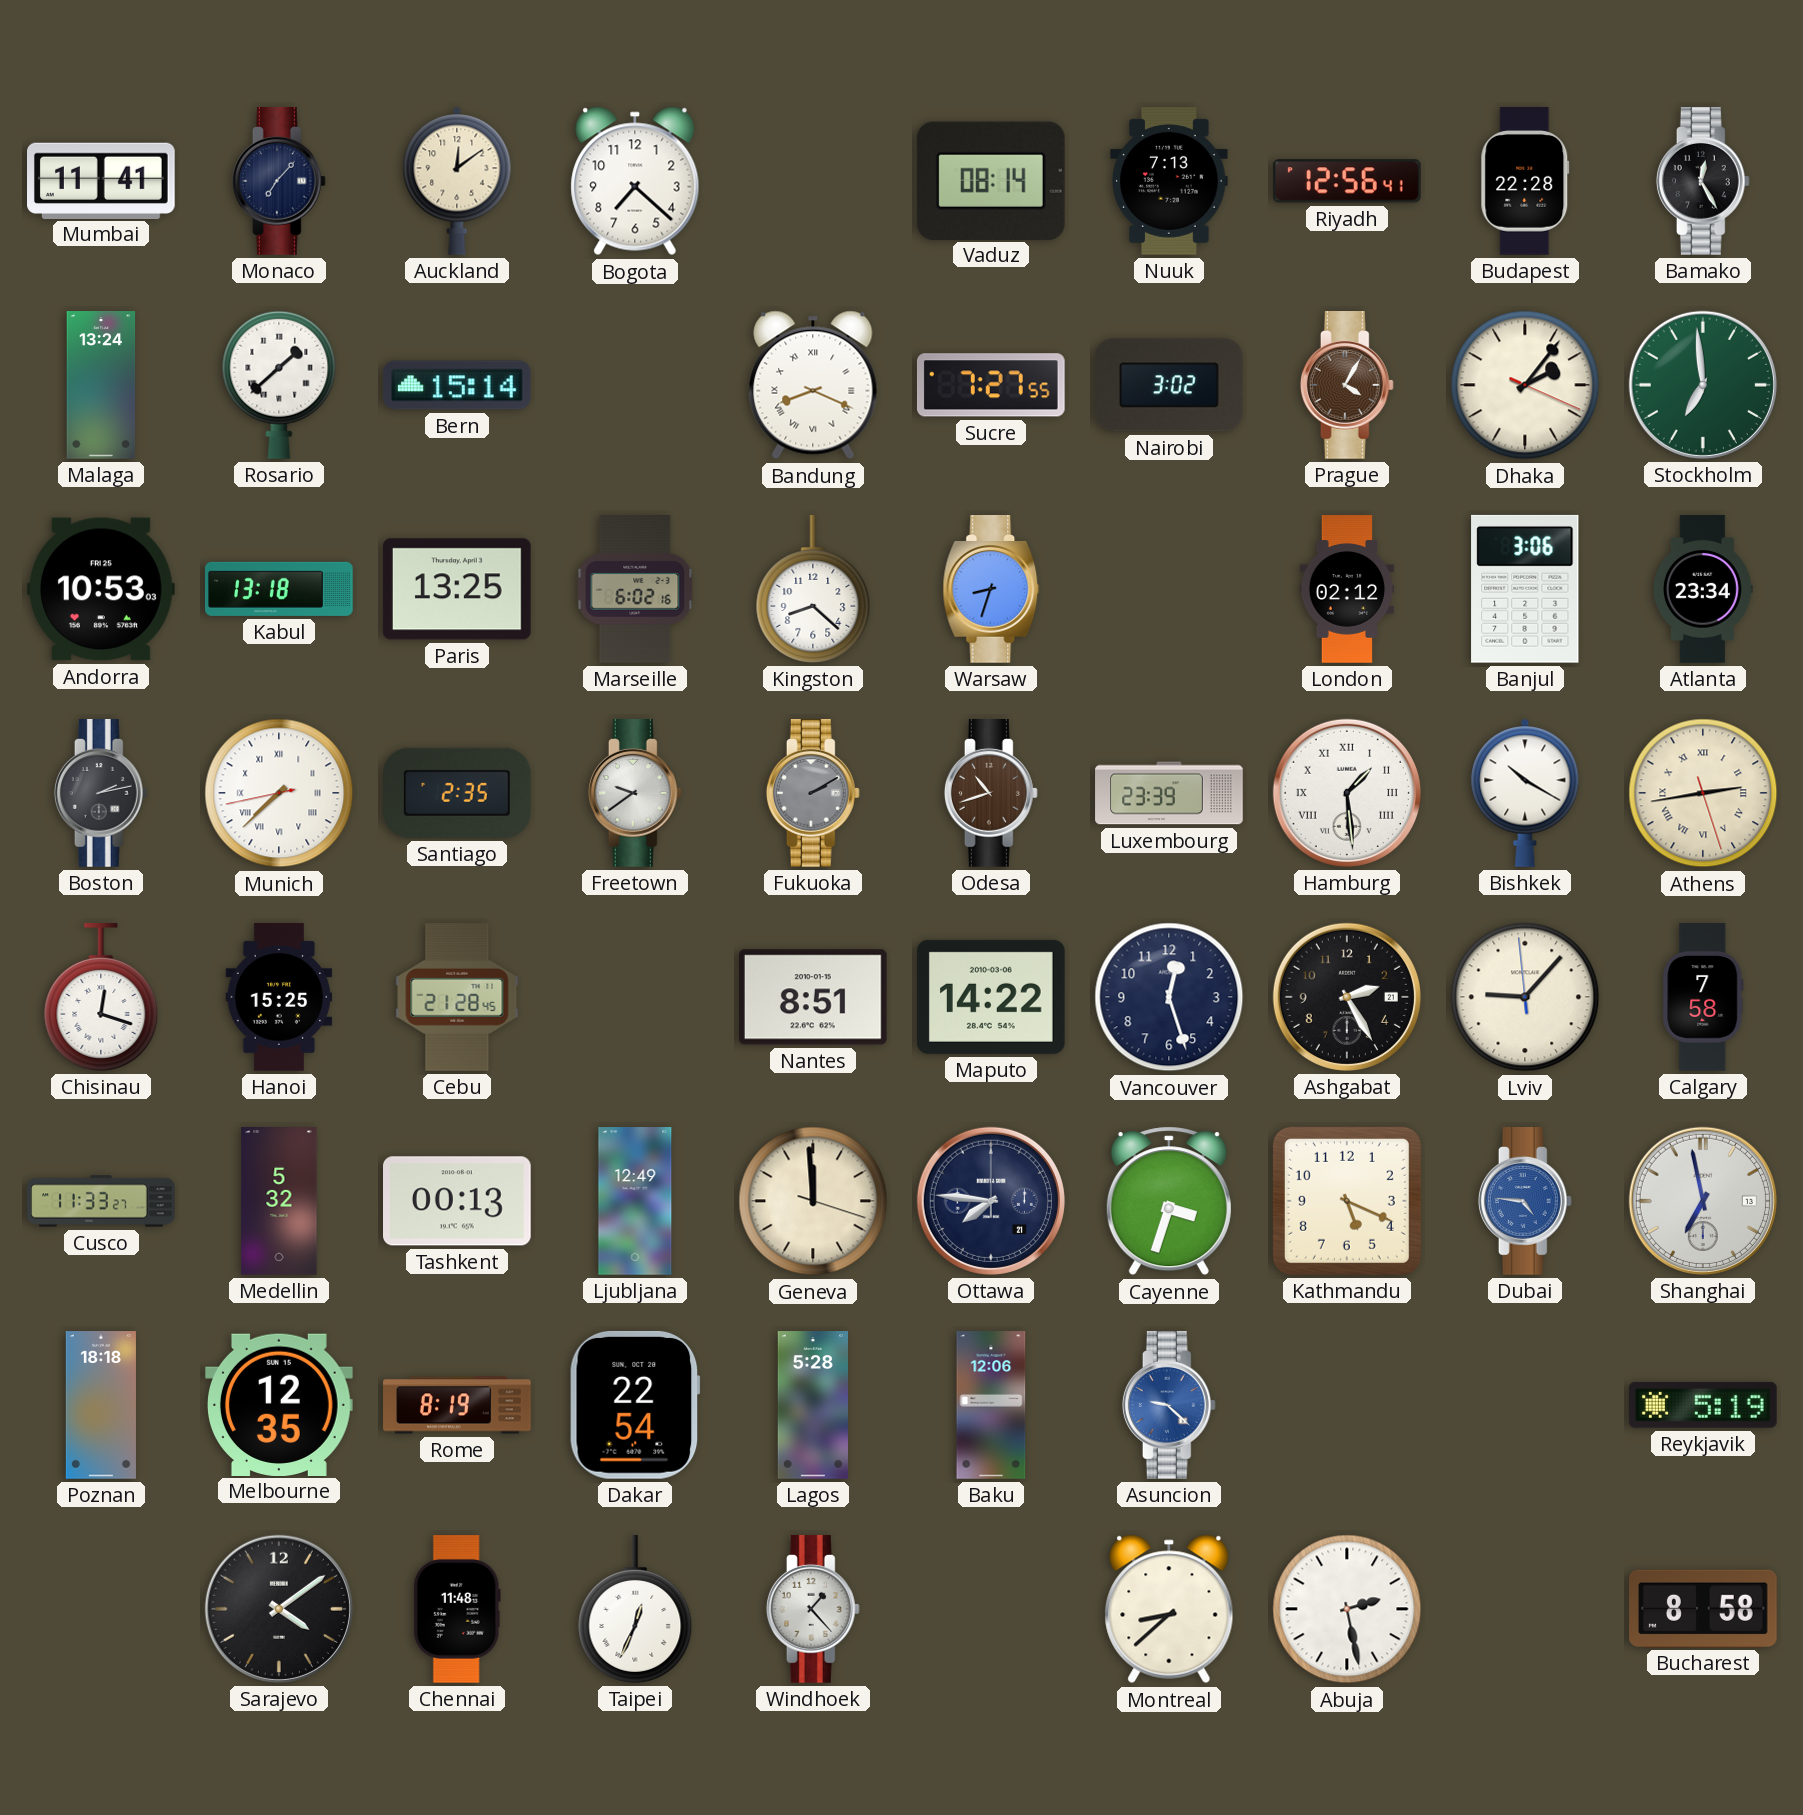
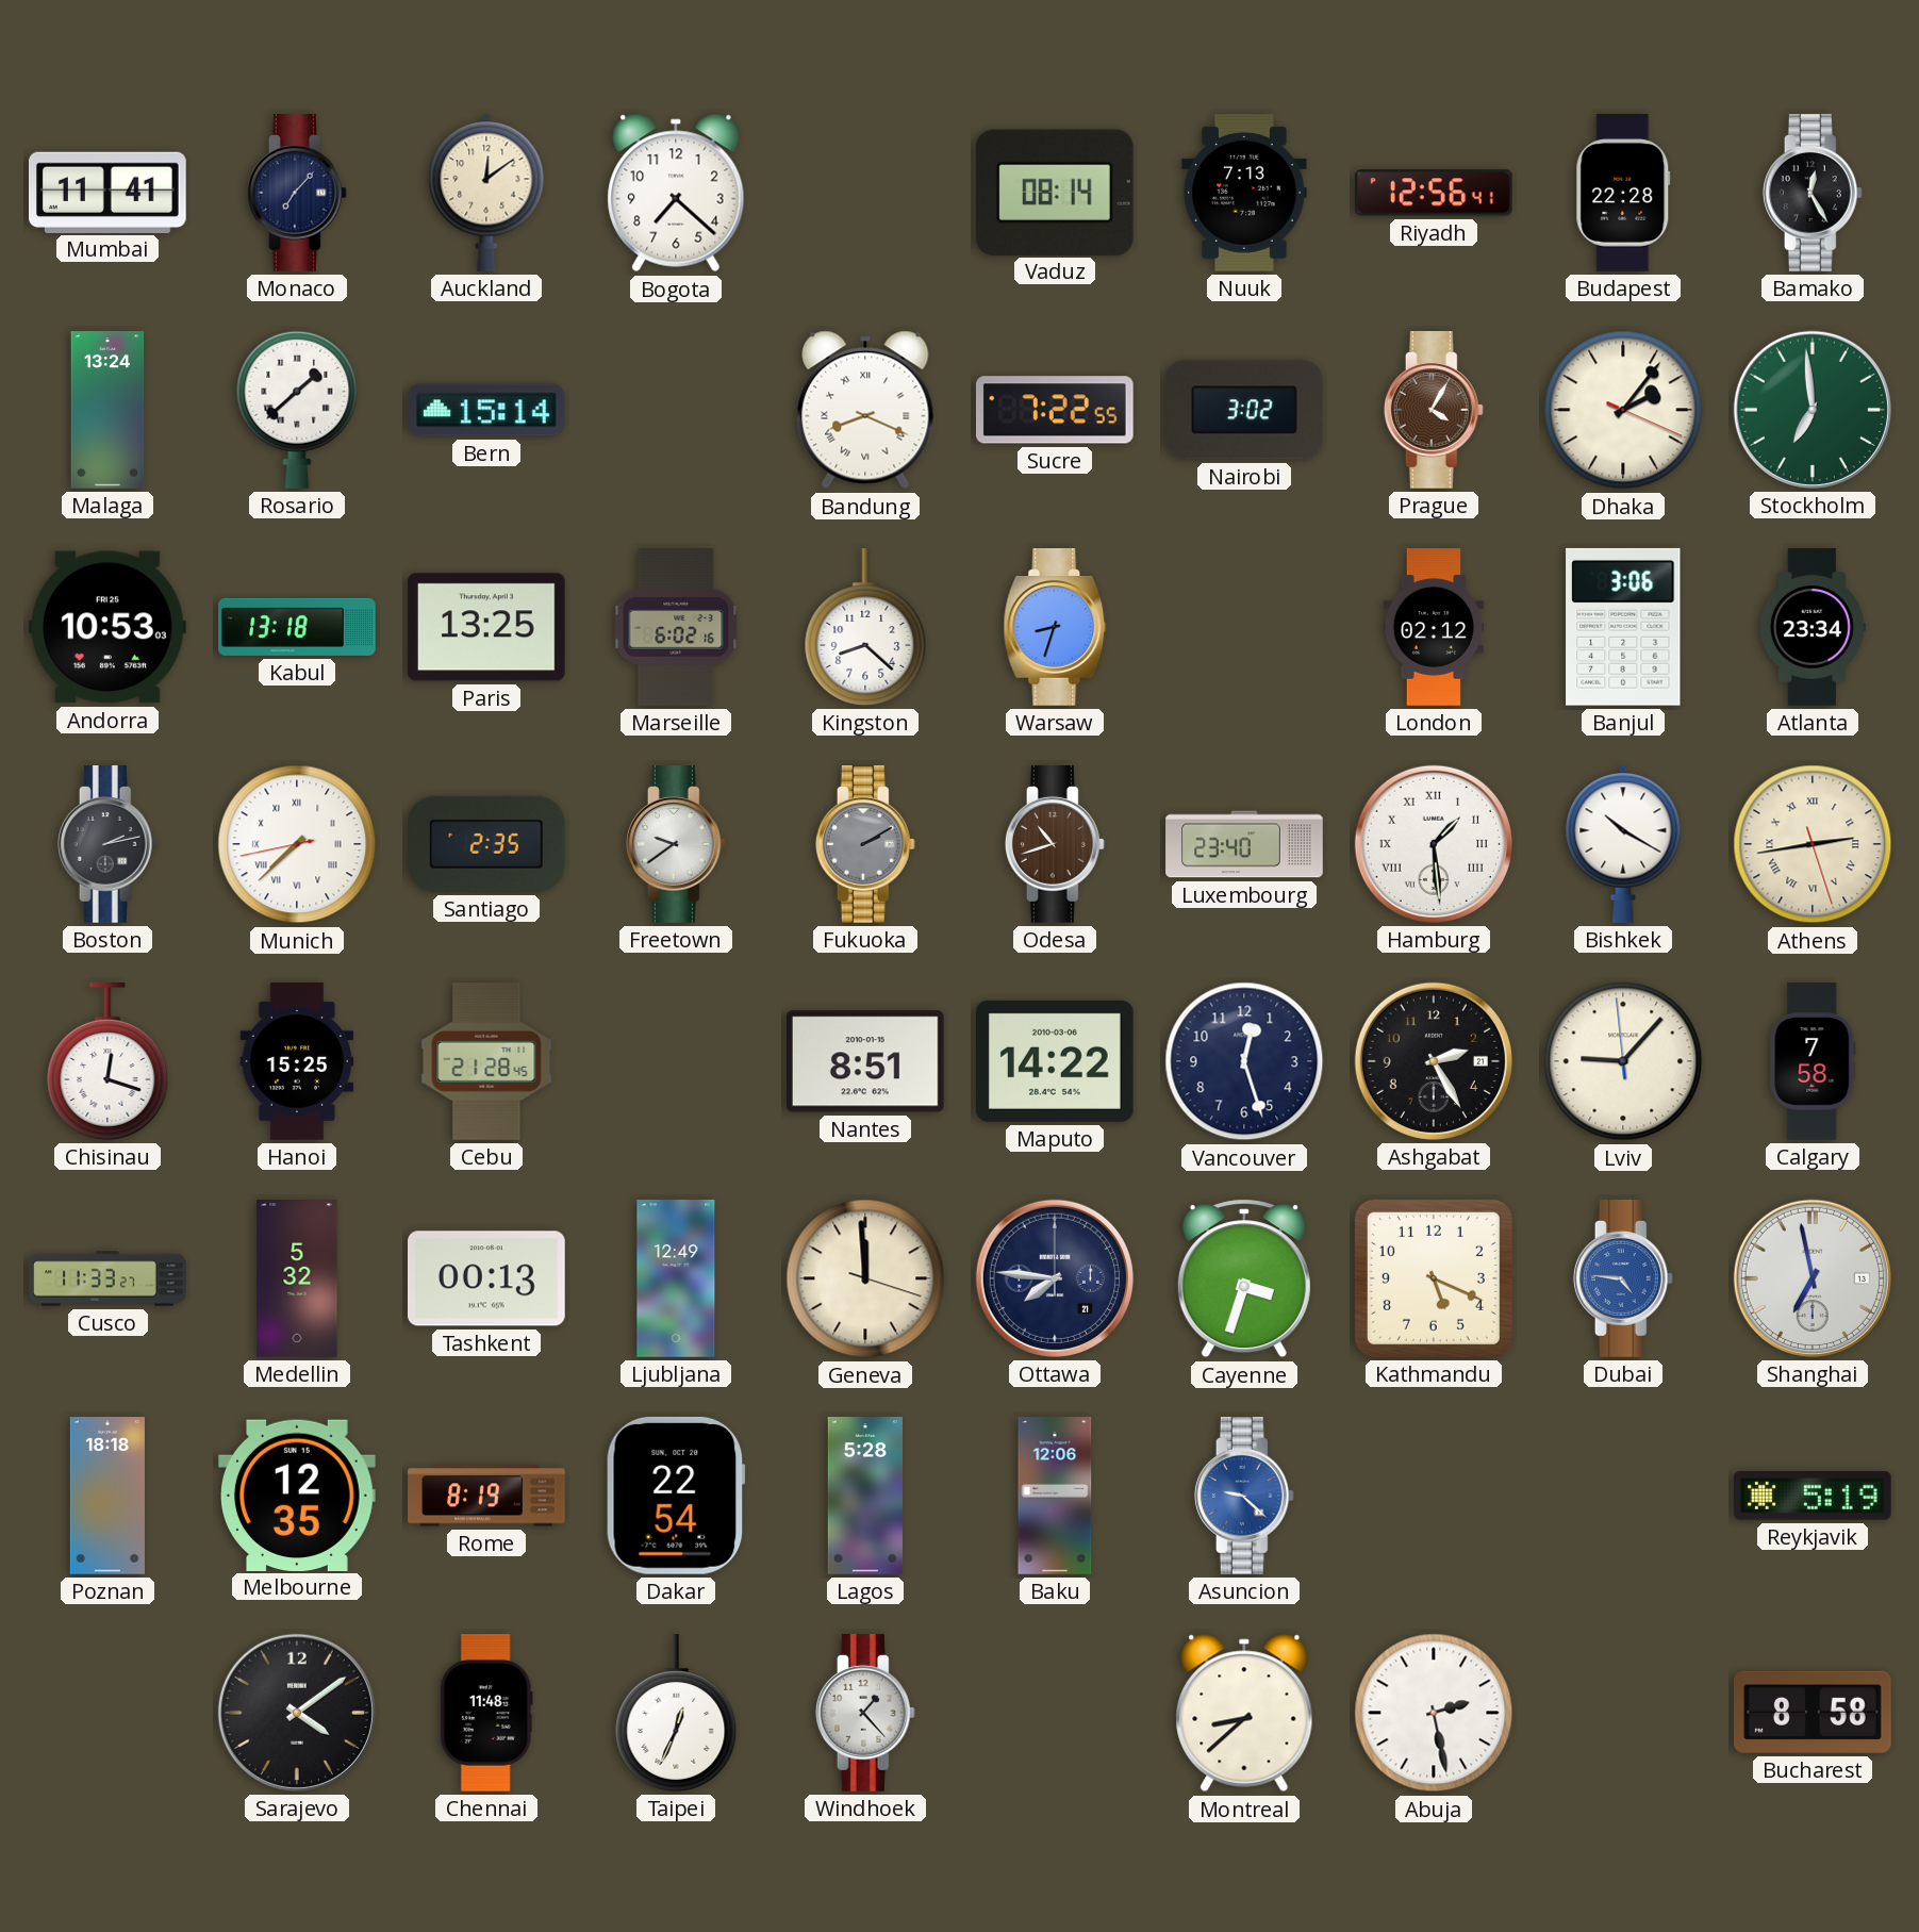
Sucre: 7:27 -> 7:22 (1055, 410)
Luxembourg: 23:39 -> 23:40 (1244, 844)
